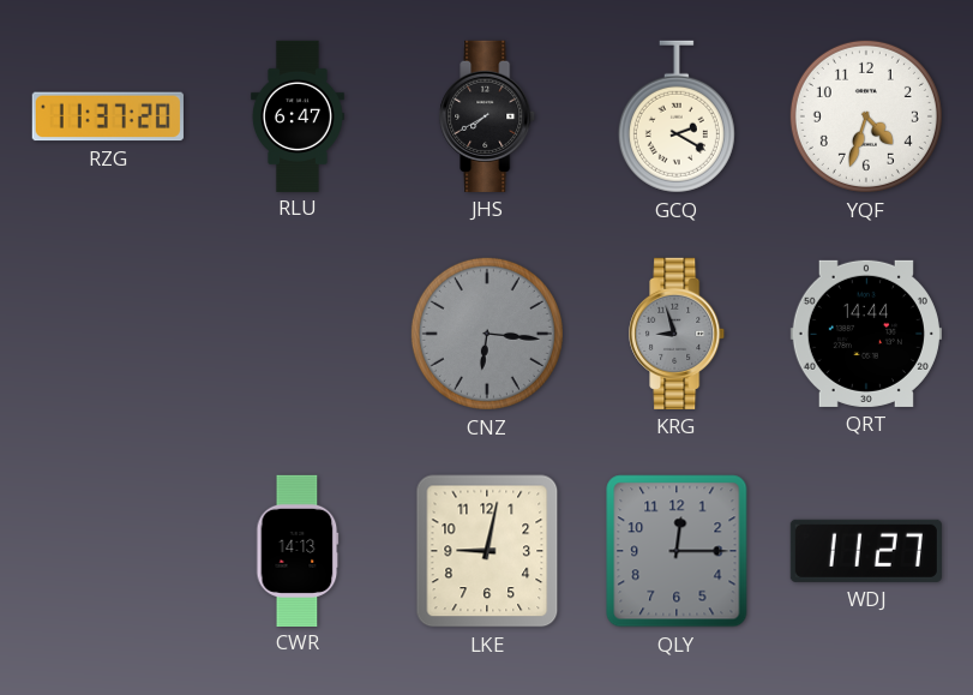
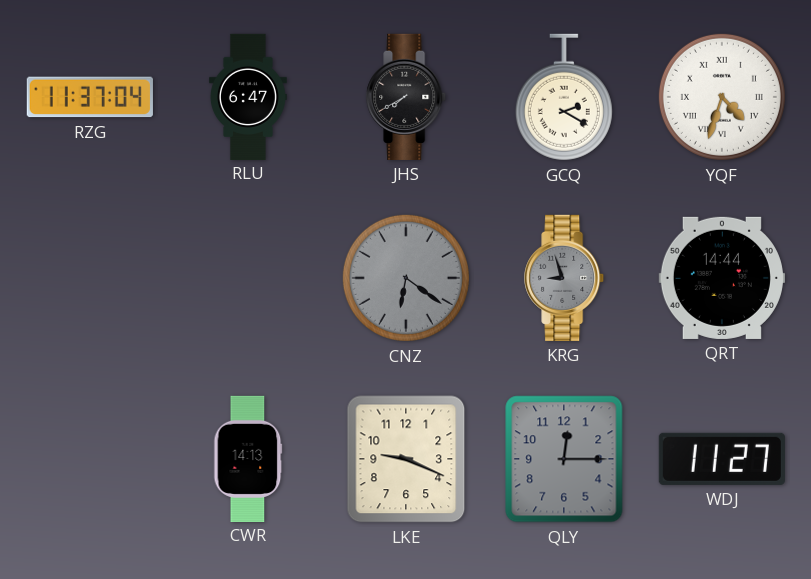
RZG: 11:37:20 -> 11:37:04 (90, 97)
YQF numerals: Arabic -> Roman (722, 97)
CNZ: 6:16 -> 6:21 (406, 278)
LKE: 9:02 -> 9:19 (406, 459)
